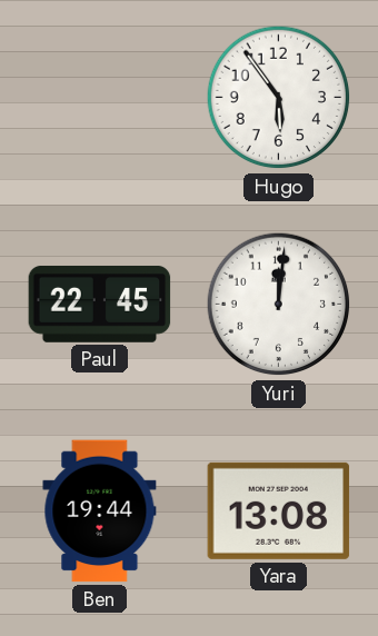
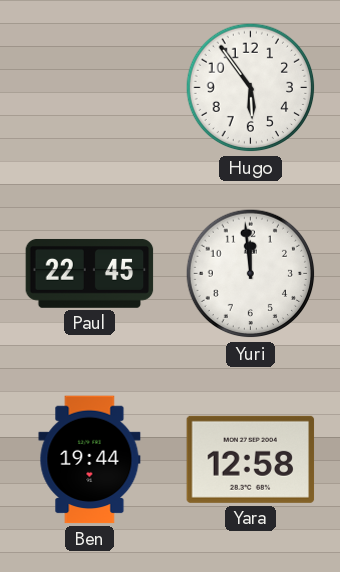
Yuri: 12:01 -> 11:59 (251, 274)
Yara: 13:08 -> 12:58 (251, 459)
